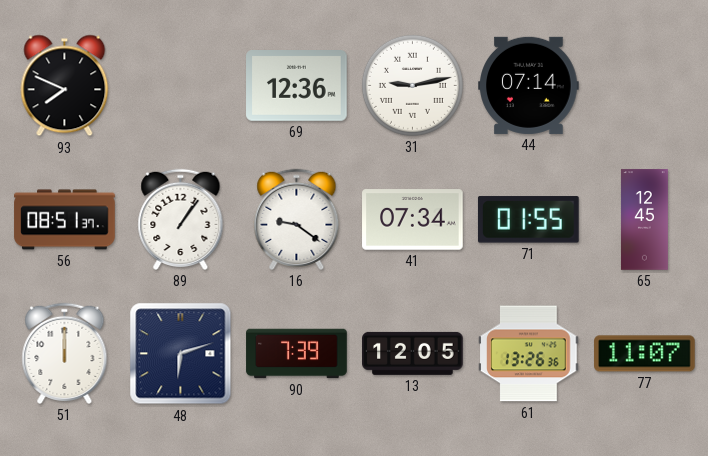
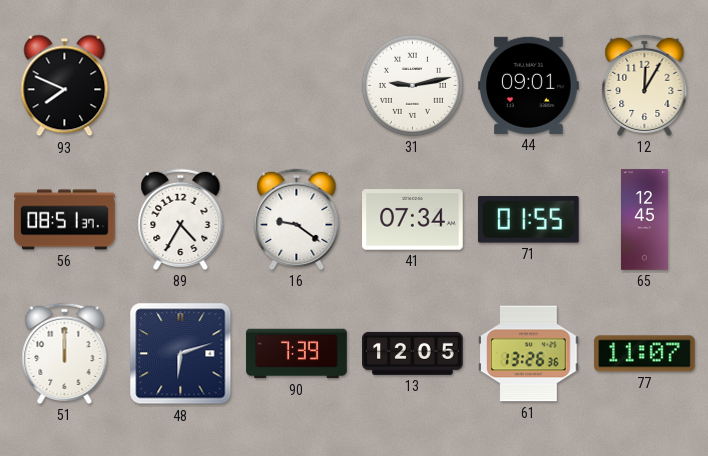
69: 12:36 -> none (297, 86)
44: 07:14 -> 09:01 (529, 85)
12: none -> 12:05 (645, 85)
89: 1:06 -> 4:35 (181, 219)
